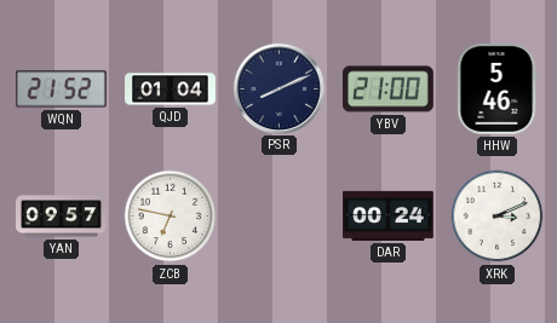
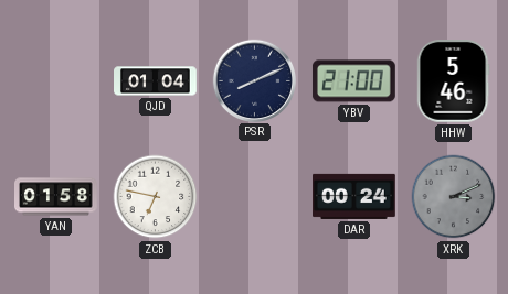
WQN: 21:52 -> none (62, 90)
YAN: 09:57 -> 01:58 (56, 197)
XRK dial: white -> grey (454, 197)
